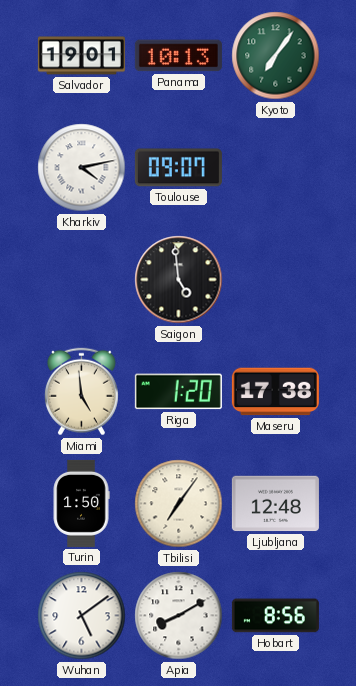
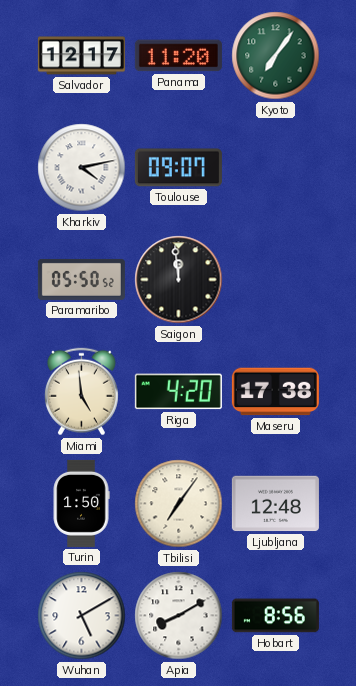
Salvador: 19:01 -> 12:17 (81, 56)
Panama: 10:13 -> 11:20 (178, 56)
Paramaribo: none -> 05:50 (81, 279)
Saigon: 4:59 -> 11:59 (179, 280)
Riga: 1:20 -> 4:20 (178, 392)
Wuhan: 5:09 -> 5:10 (82, 616)
